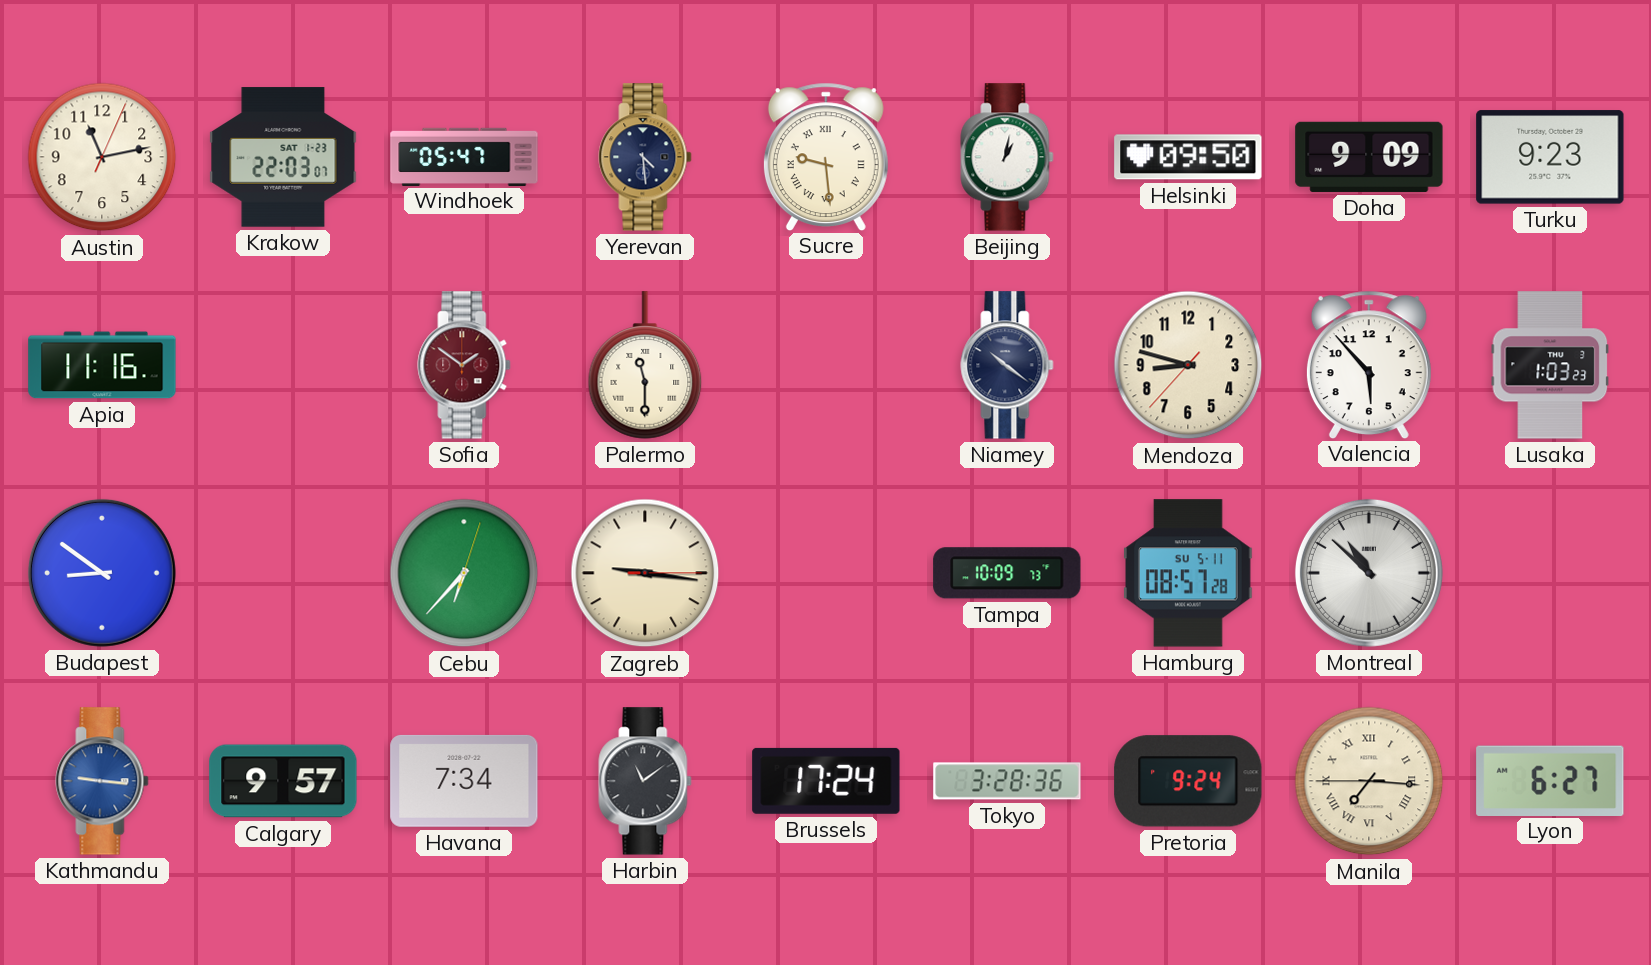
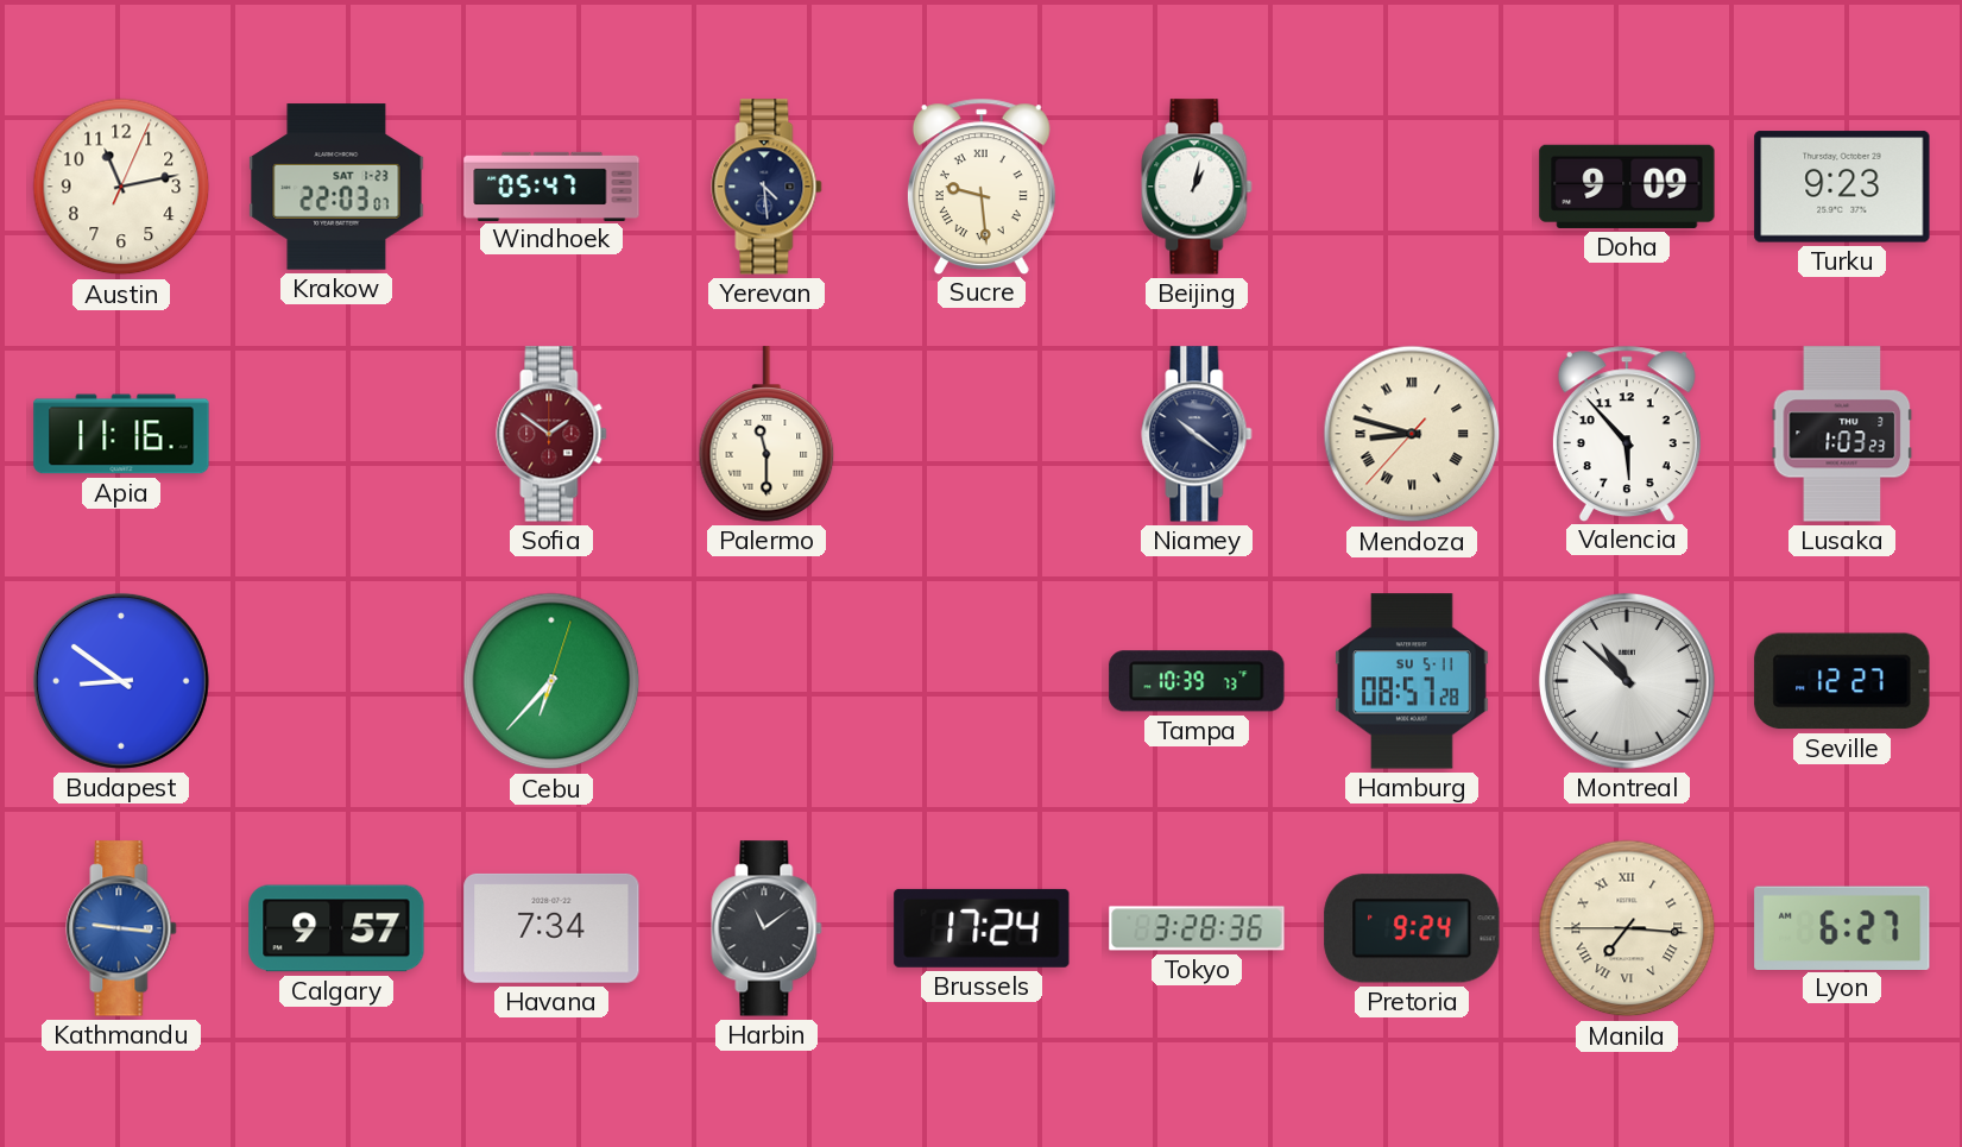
Helsinki: 09:50 -> none (1188, 157)
Mendoza numerals: Arabic -> Roman (1412, 434)
Zagreb: 9:16 -> none (645, 573)
Tampa: 10:09 -> 10:39 (1197, 681)
Seville: none -> 12:27 (1842, 681)
